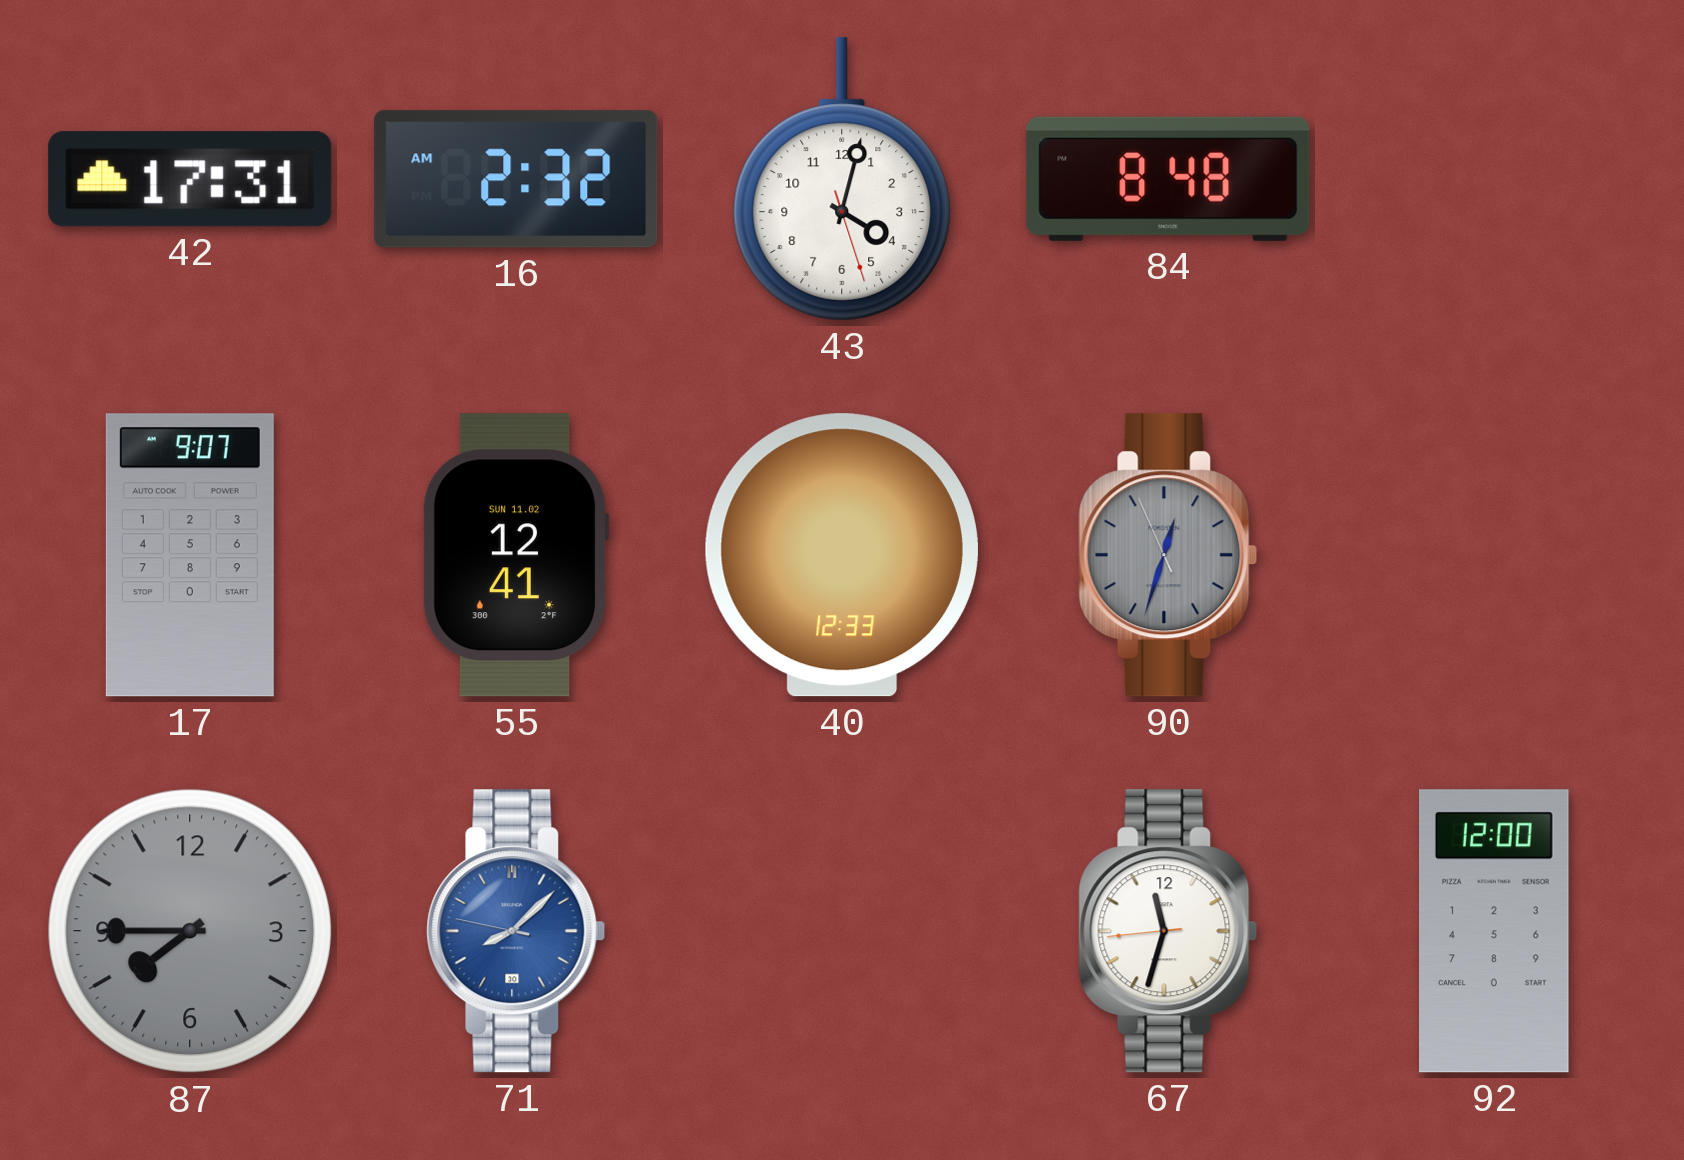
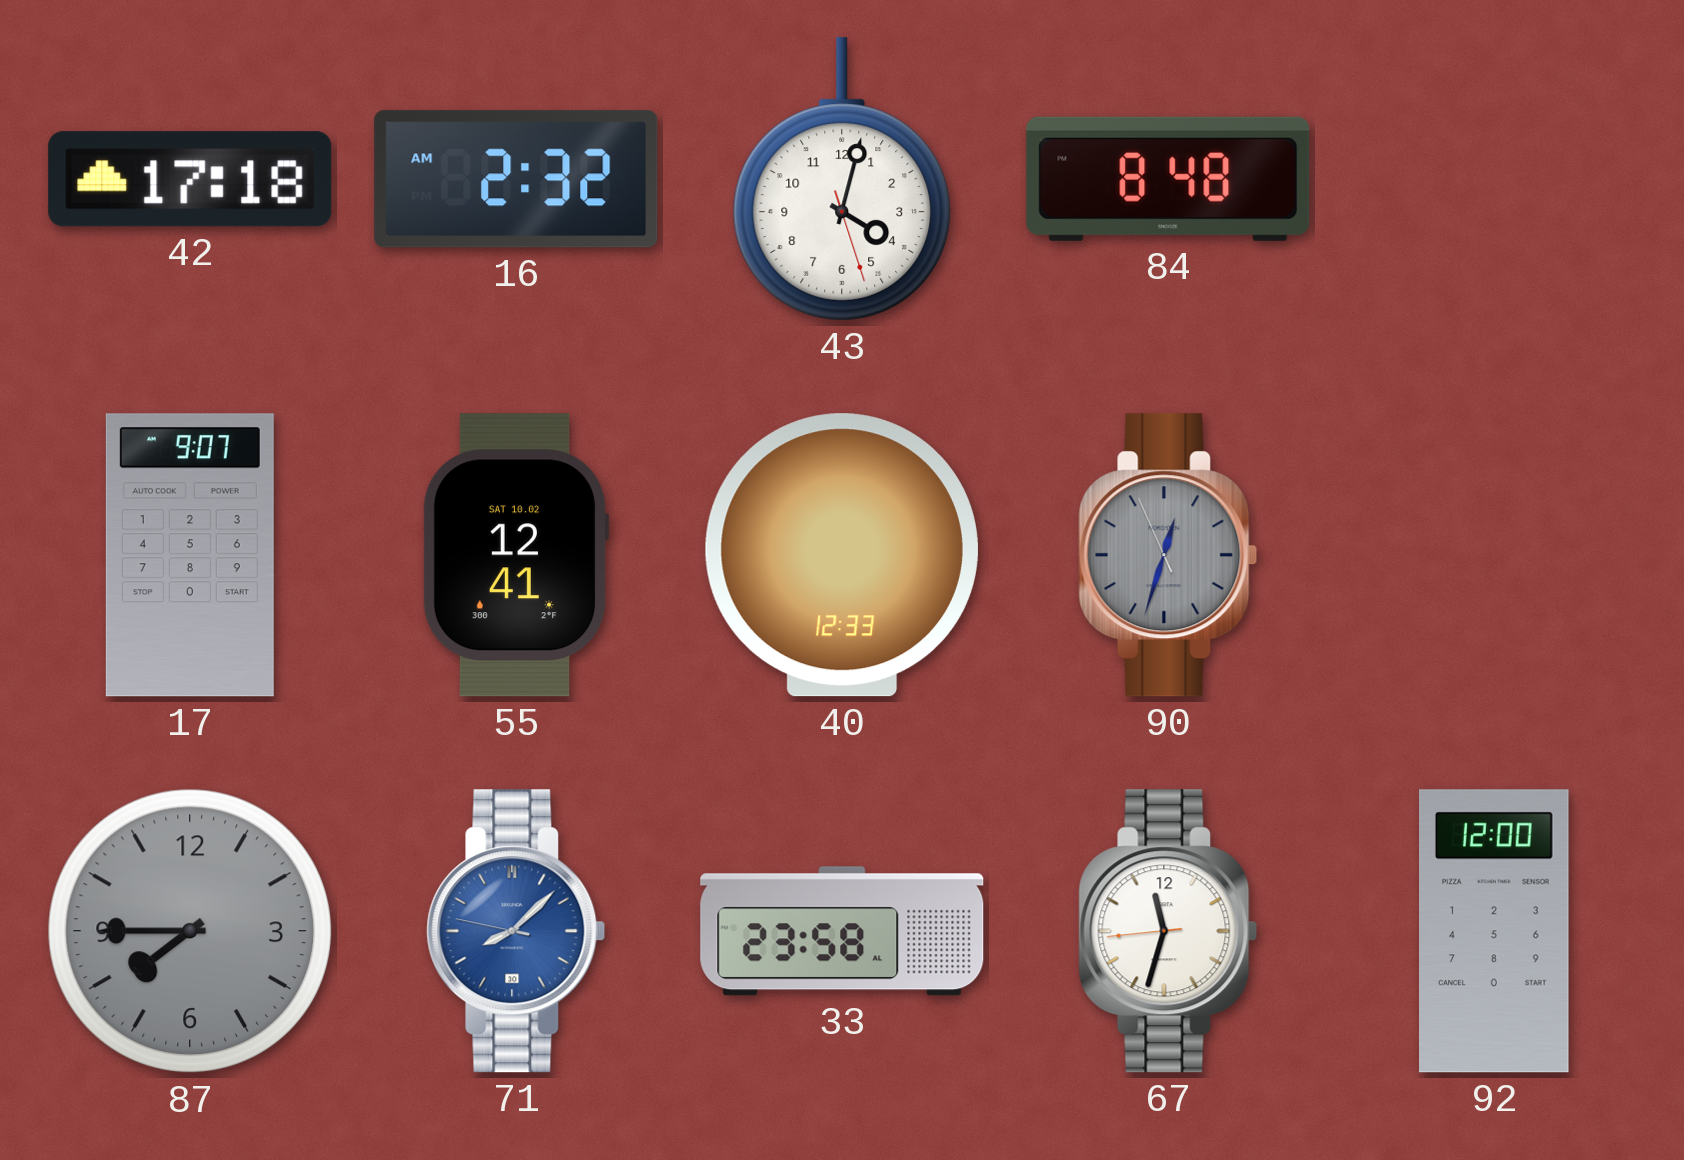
42: 17:31 -> 17:18 (190, 179)
55 date: SUN 11.02 -> SAT 10.02 (516, 555)
33: none -> 23:58 (842, 931)
